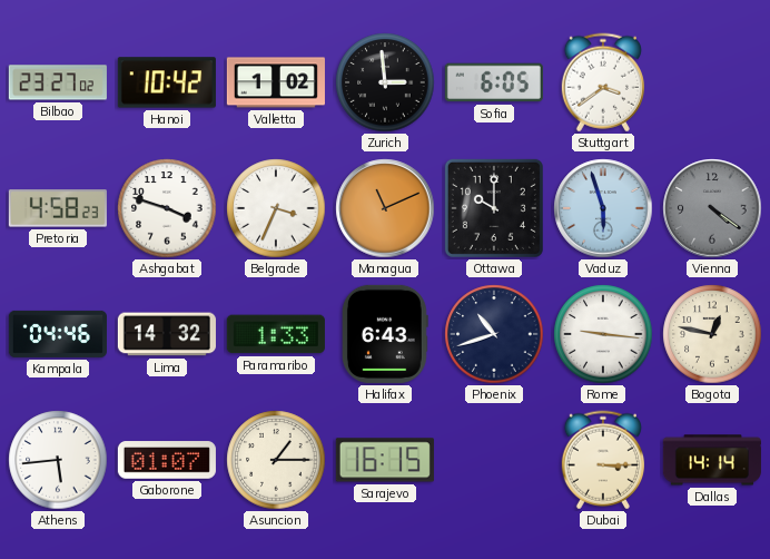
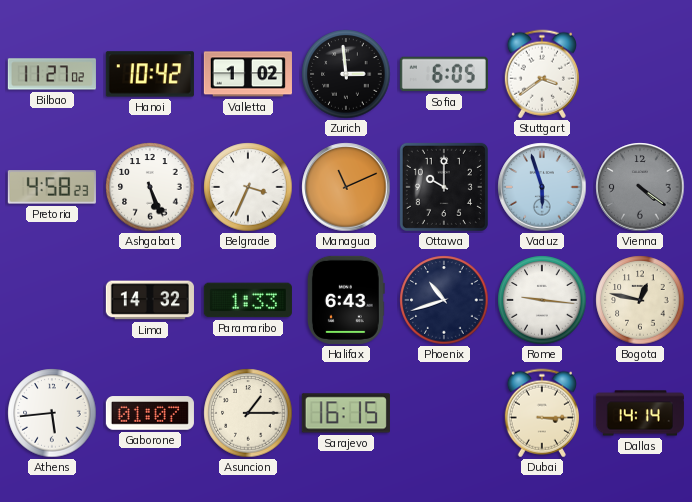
Bilbao: 23:27 -> 11:27 (52, 74)
Ashgabat: 3:48 -> 5:26 (150, 187)
Kampala: 04:46 -> none (58, 334)
